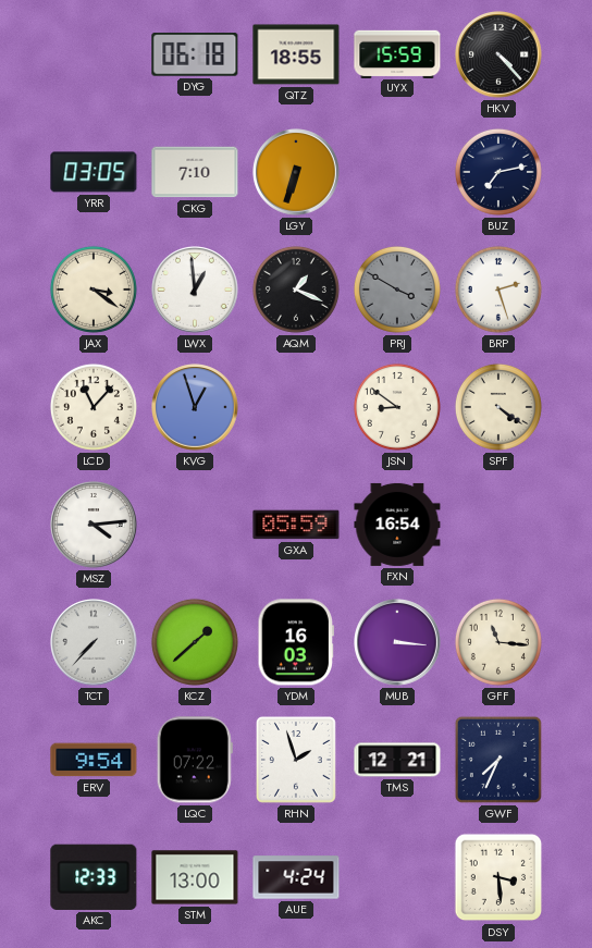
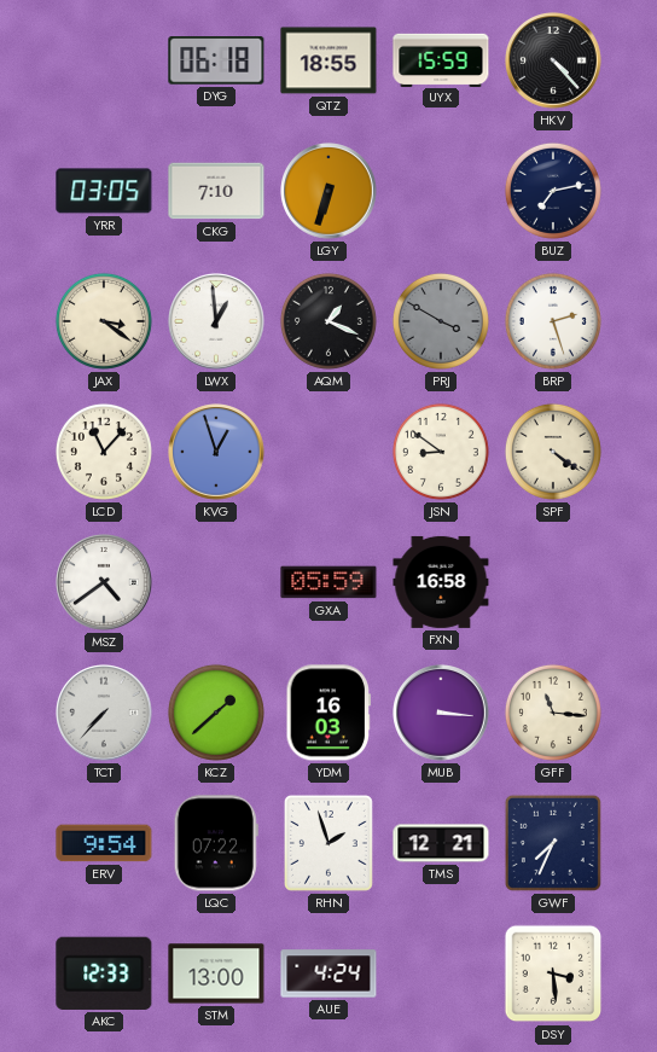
MSZ: 4:14 -> 4:39 (104, 582)
FXN: 16:54 -> 16:58 (441, 582)
